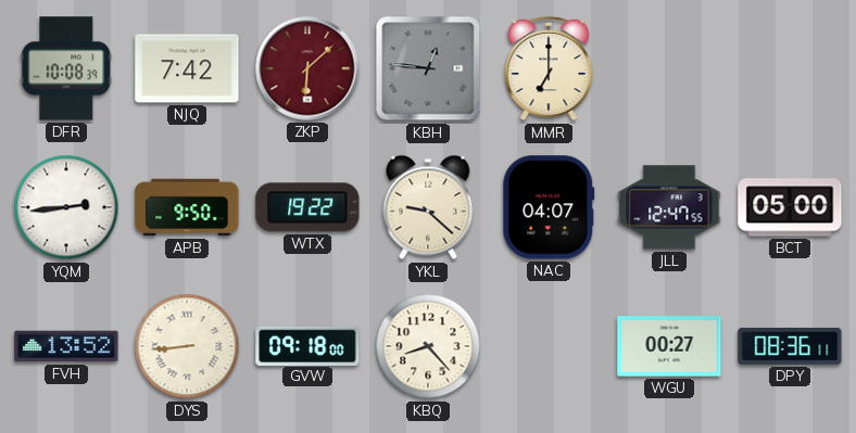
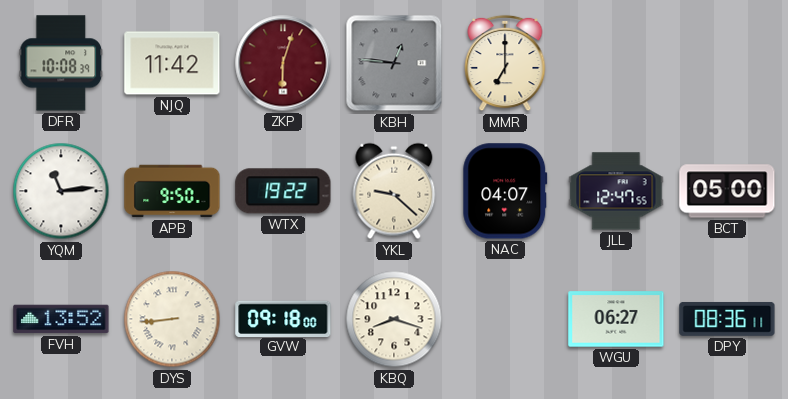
NJQ: 7:42 -> 11:42 (172, 63)
ZKP: 6:08 -> 6:03 (283, 63)
YQM: 2:44 -> 11:14 (61, 191)
KBQ: 8:23 -> 8:18 (394, 319)
WGU: 00:27 -> 06:27 (616, 319)
